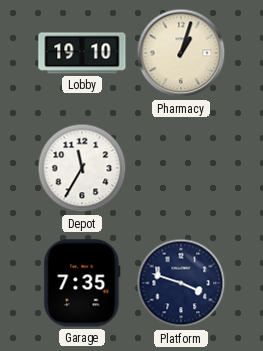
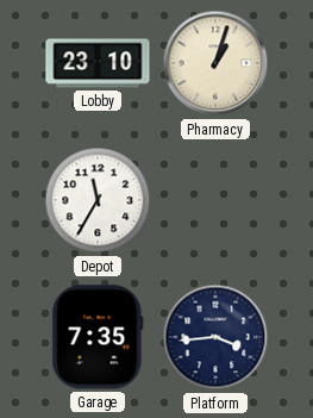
Lobby: 19:10 -> 23:10 (98, 63)
Platform: 3:48 -> 3:44 (215, 337)
